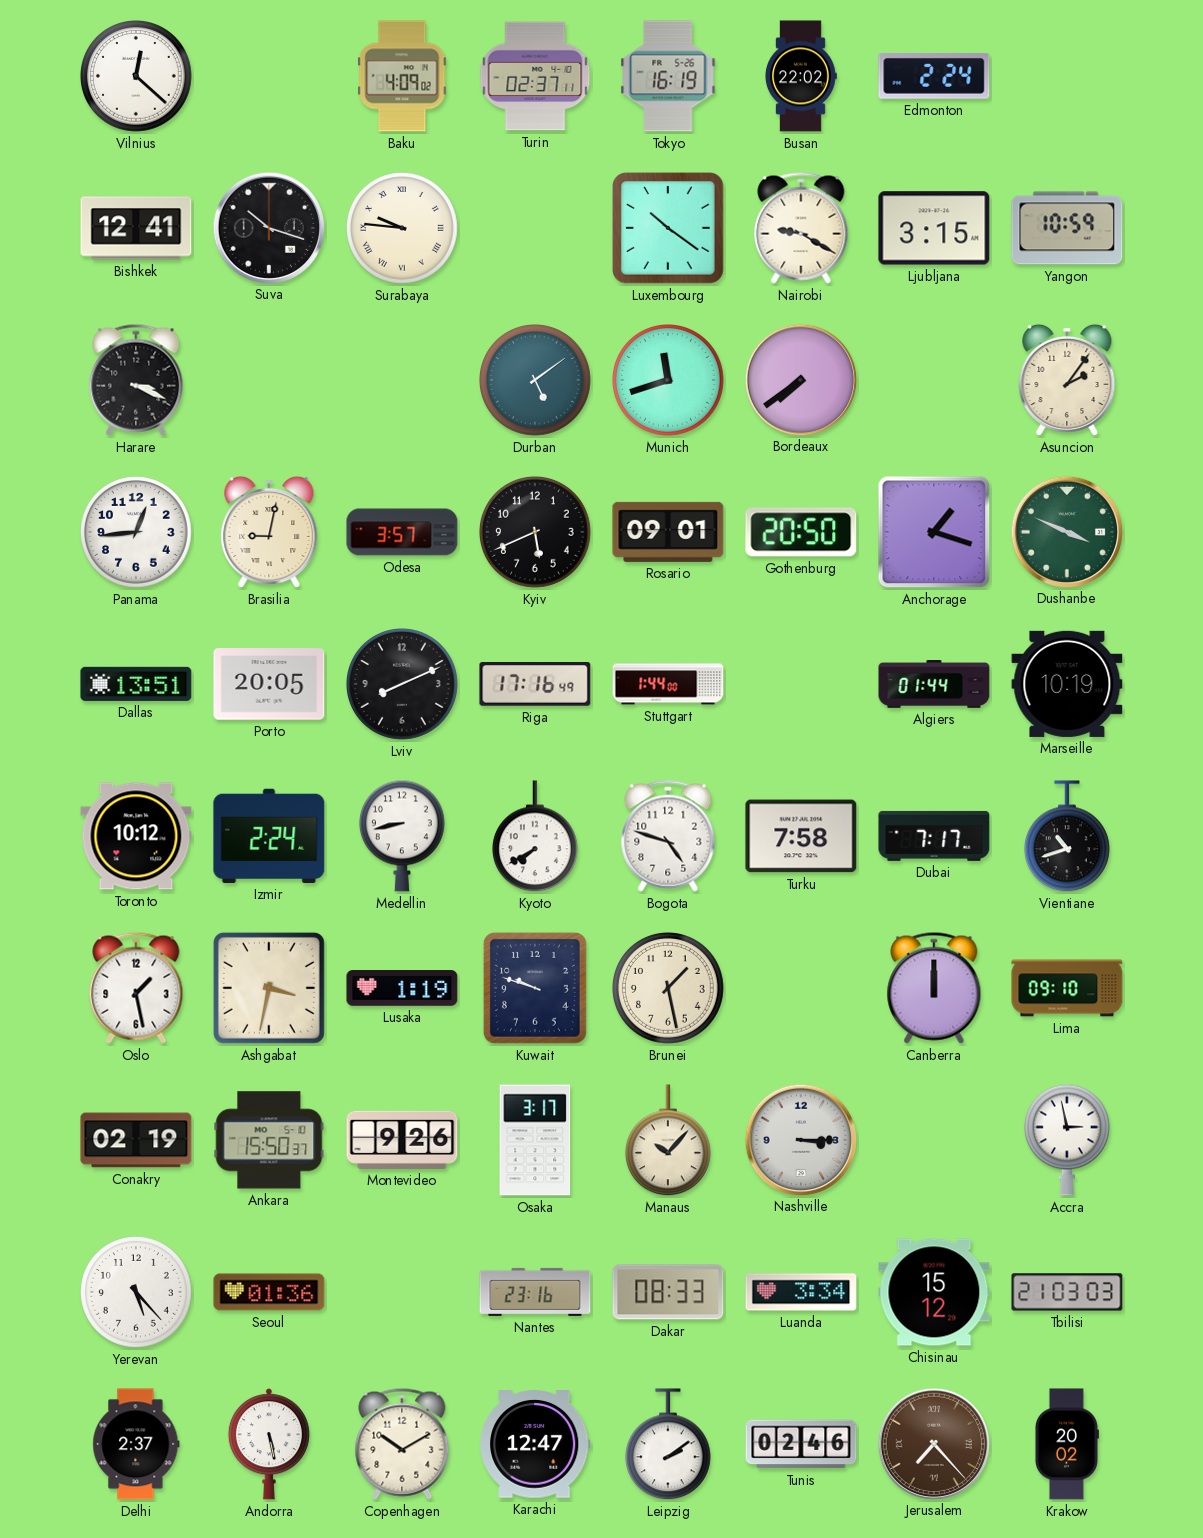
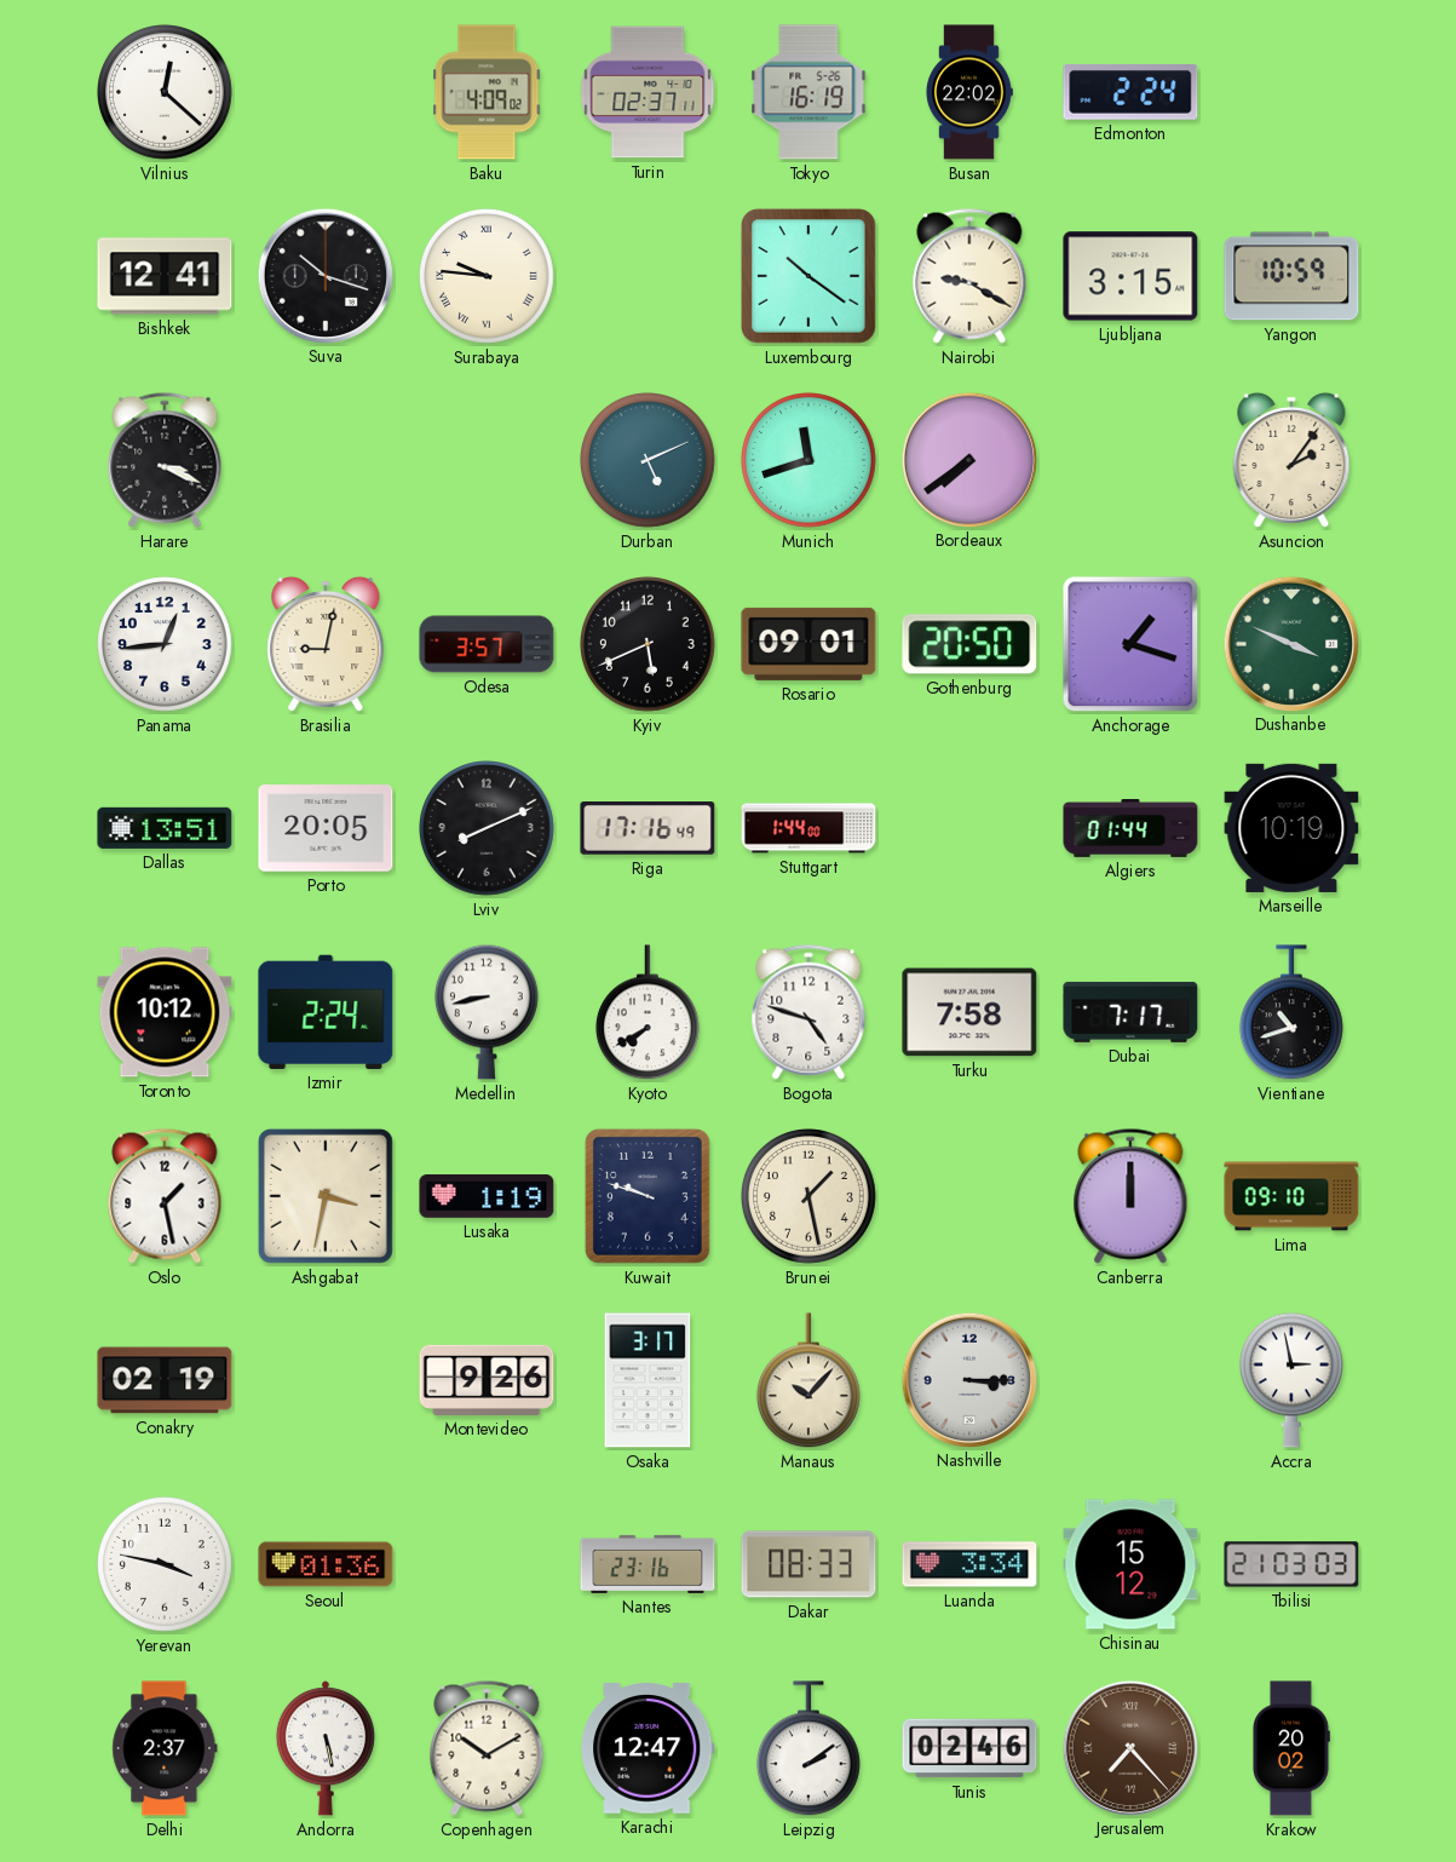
Durban: 5:09 -> 5:11 (649, 461)
Ankara: 15:50 -> none (269, 1140)
Yerevan: 5:23 -> 3:47 (166, 1565)
